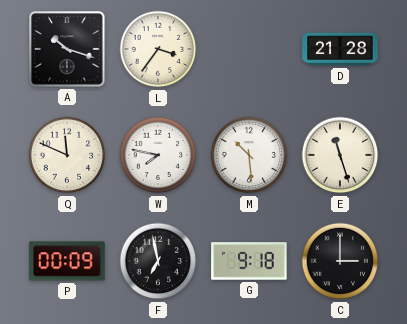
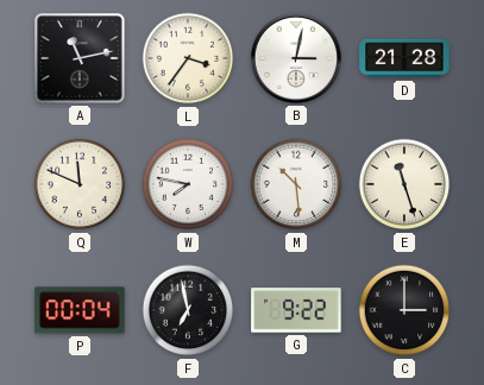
A: 10:18 -> 11:13 (80, 58)
B: none -> 3:02 (296, 58)
P: 00:09 -> 00:04 (80, 310)
G: 9:18 -> 9:22 (296, 310)
